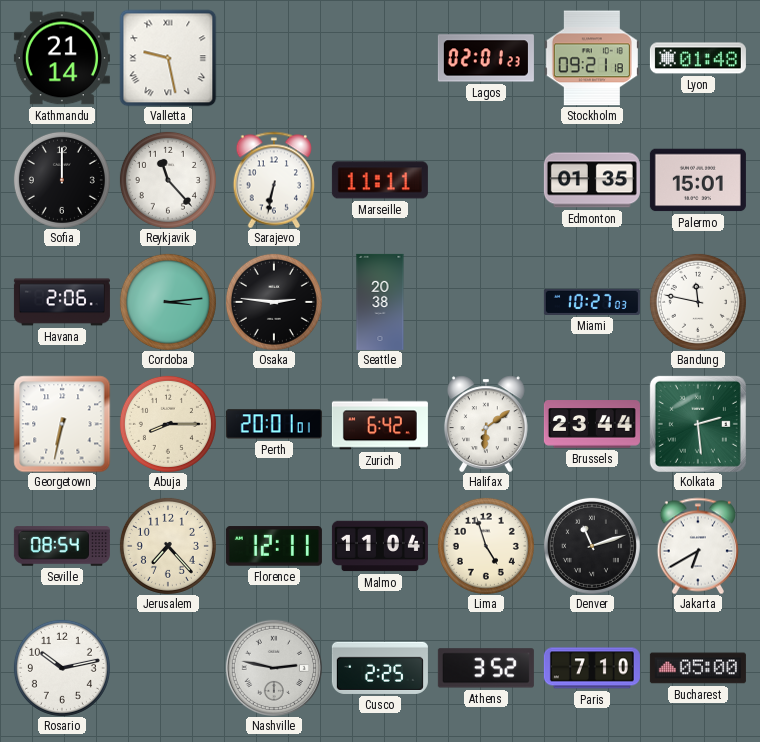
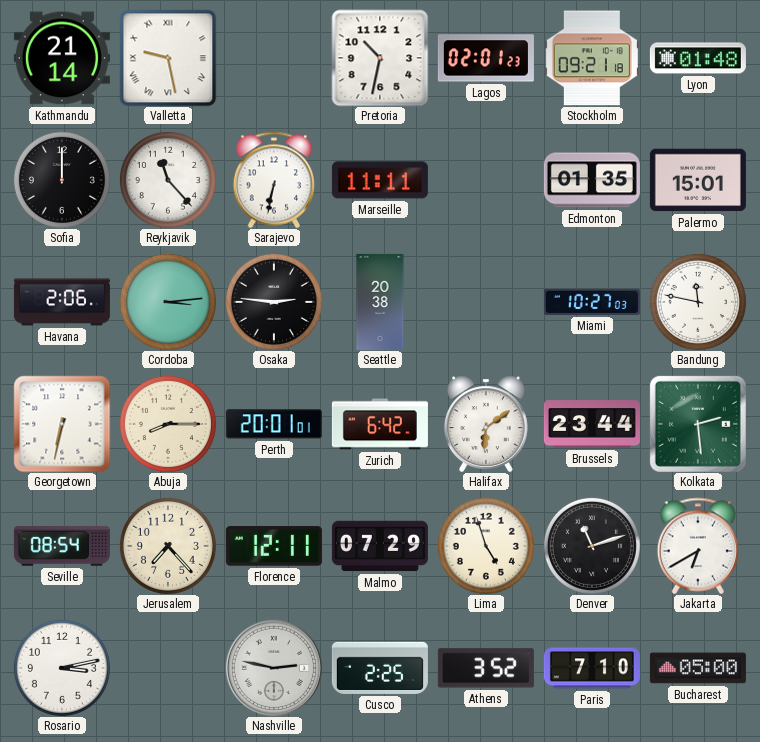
Pretoria: none -> 10:32 (380, 58)
Malmo: 11:04 -> 07:29 (380, 546)
Rosario: 10:13 -> 3:13 (62, 668)
